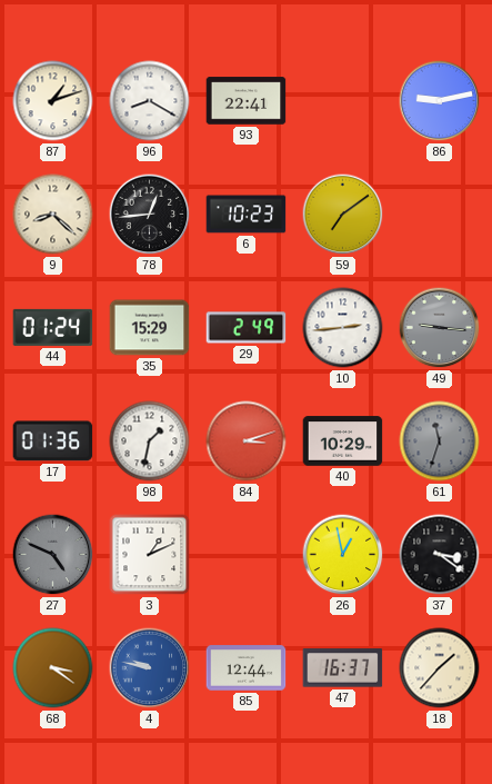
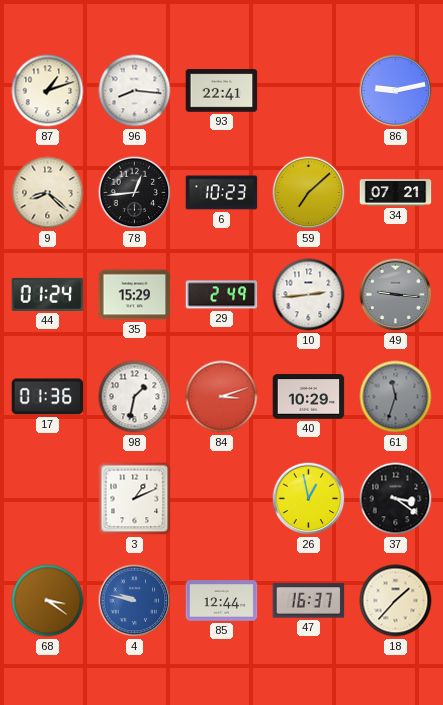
96: 8:20 -> 8:16 (135, 91)
59: 7:09 -> 7:08 (309, 193)
34: none -> 07:21 (396, 193)
27: 4:49 -> none (53, 555)
